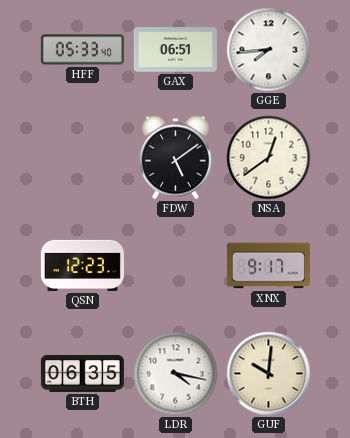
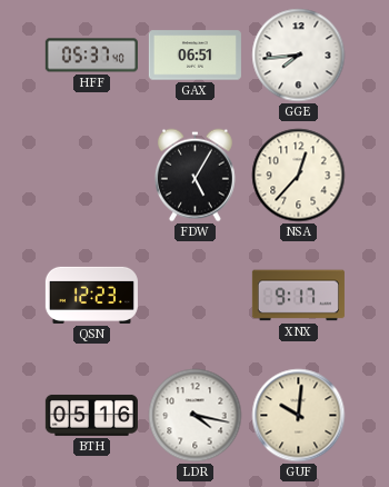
HFF: 05:33 -> 05:37 (91, 56)
FDW: 5:09 -> 5:05 (194, 176)
NSA: 12:39 -> 12:37 (299, 176)
BTH: 06:35 -> 05:16 (91, 415)
